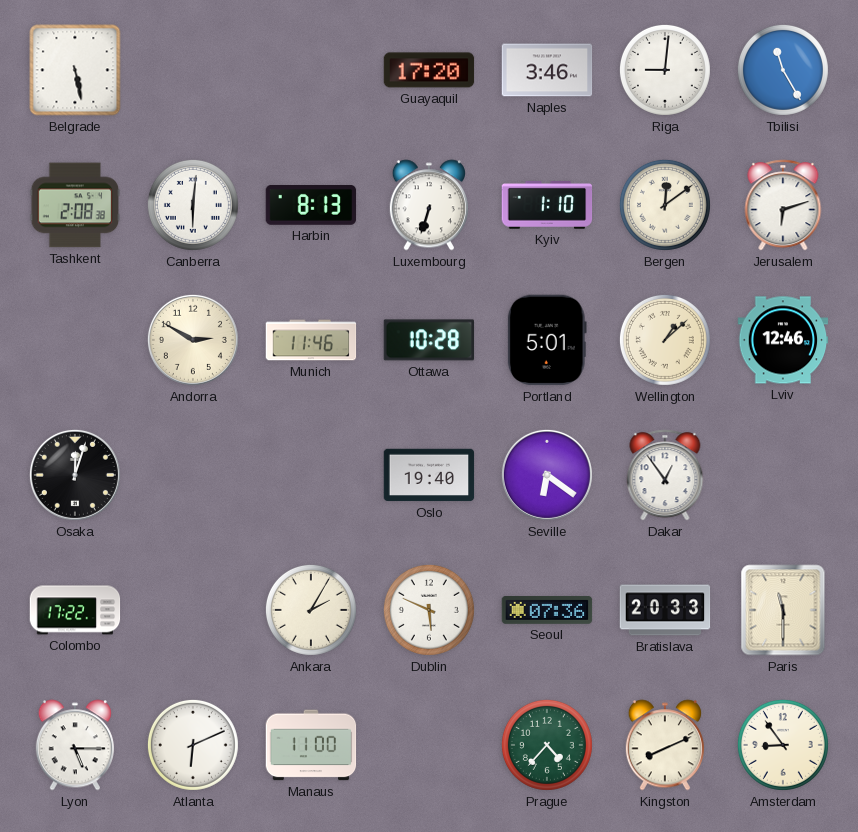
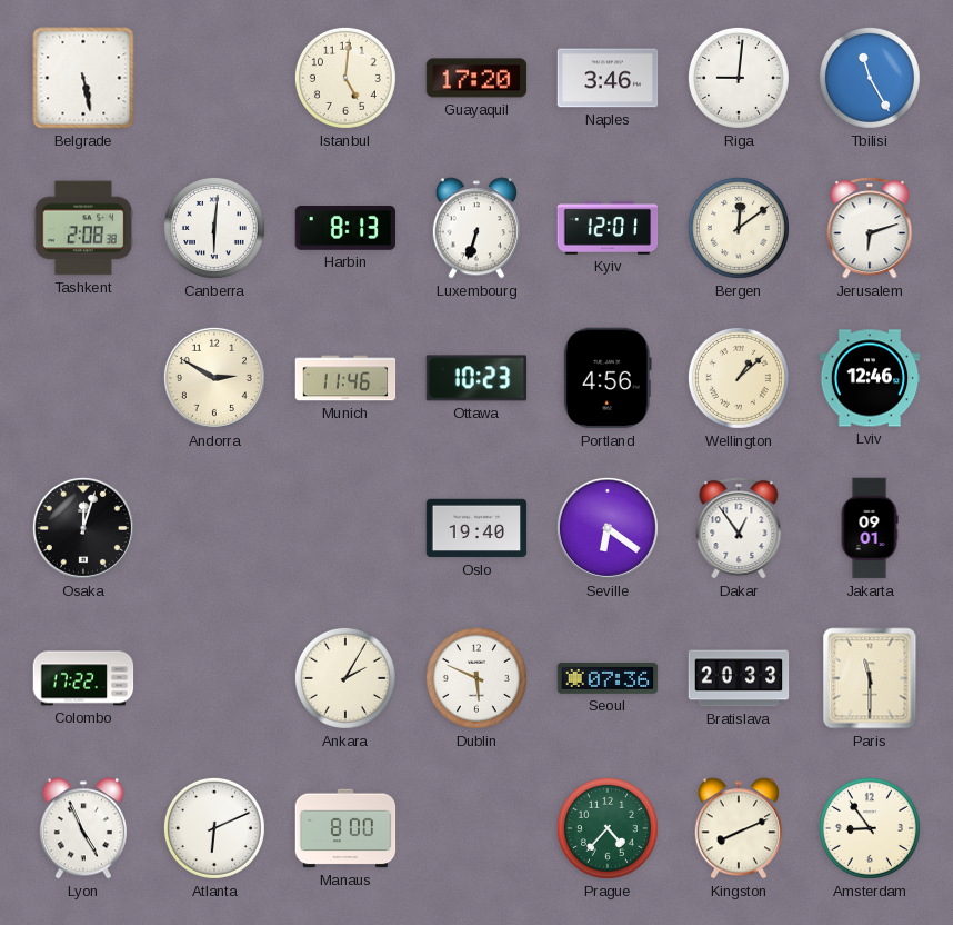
Istanbul: none -> 5:01 (345, 78)
Kyiv: 1:10 -> 12:01 (608, 228)
Ottawa: 10:28 -> 10:23 (476, 378)
Portland: 5:01 -> 4:56 (608, 378)
Jakarta: none -> 09:01 (870, 528)
Lyon: 5:15 -> 4:56 (83, 828)
Manaus: 11:00 -> 8:00 (345, 828)
